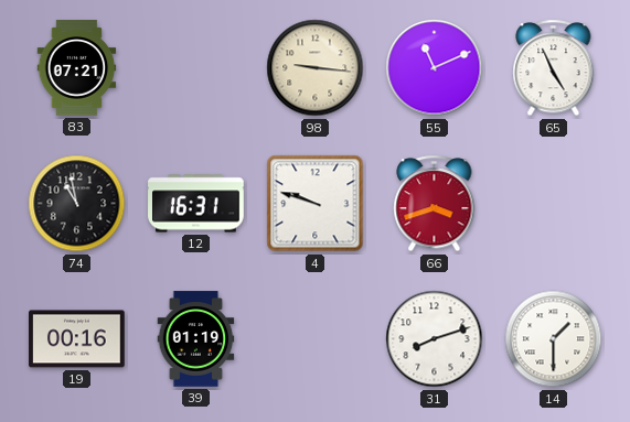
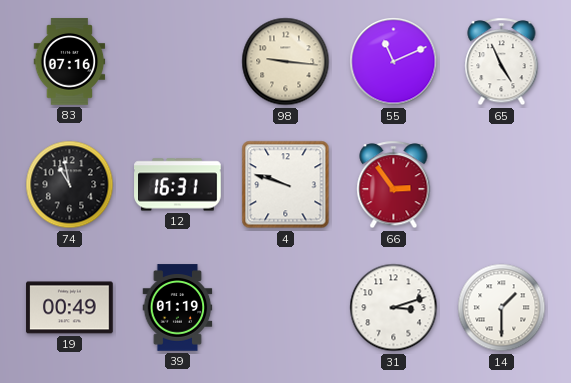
83: 07:21 -> 07:16 (70, 62)
66: 3:42 -> 2:54 (394, 185)
19: 00:16 -> 00:49 (70, 308)
31: 8:12 -> 3:12 (394, 308)
